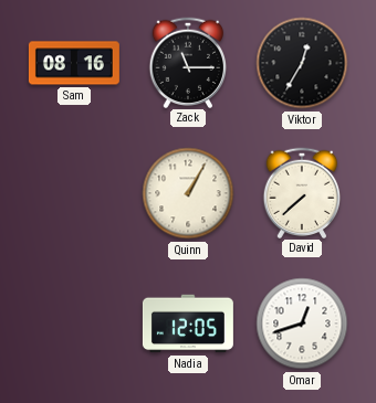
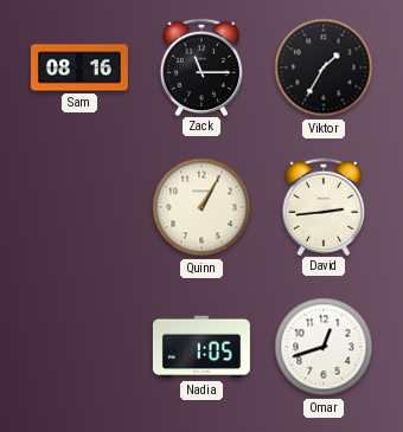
Viktor: 12:35 -> 1:35 (324, 67)
David: 7:38 -> 2:44 (324, 206)
Nadia: 12:05 -> 1:05 (201, 347)
